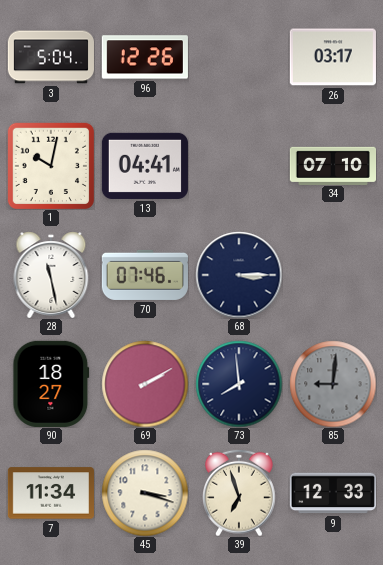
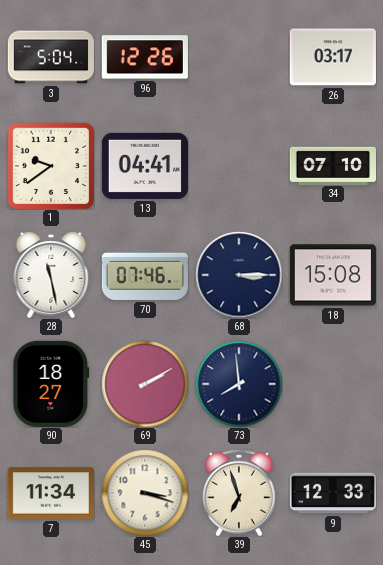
1: 10:02 -> 9:39 (51, 166)
18: none -> 15:08 (333, 275)
85: 9:01 -> none (333, 384)
